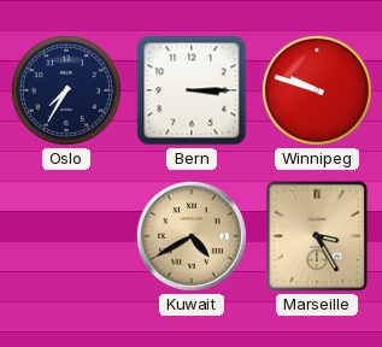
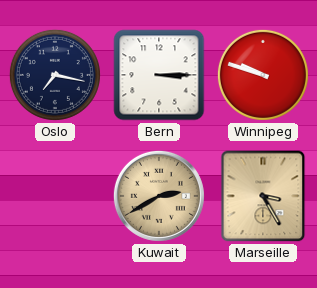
Oslo: 7:35 -> 7:17 (55, 75)
Kuwait: 4:40 -> 2:40 (159, 196)
